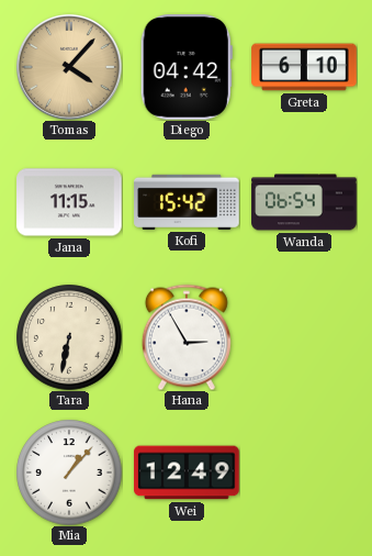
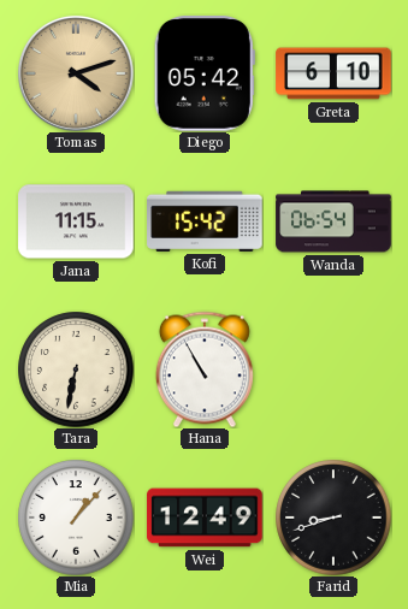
Tomas: 4:07 -> 4:12 (76, 73)
Diego: 04:42 -> 05:42 (205, 73)
Hana: 2:55 -> 10:55 (205, 369)
Farid: none -> 8:42 (333, 518)
